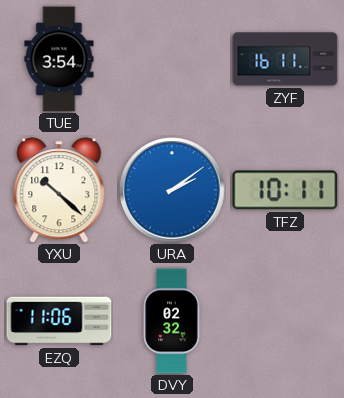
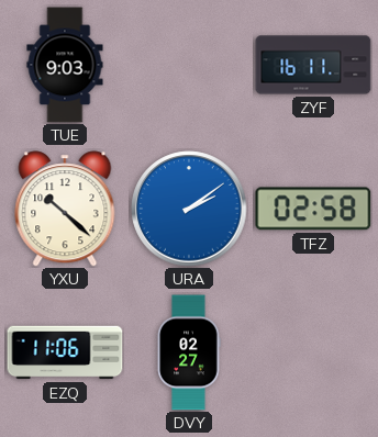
TUE: 3:54 -> 9:03 (65, 65)
TFZ: 10:11 -> 02:58 (313, 209)
DVY: 02:32 -> 02:27 (189, 352)
